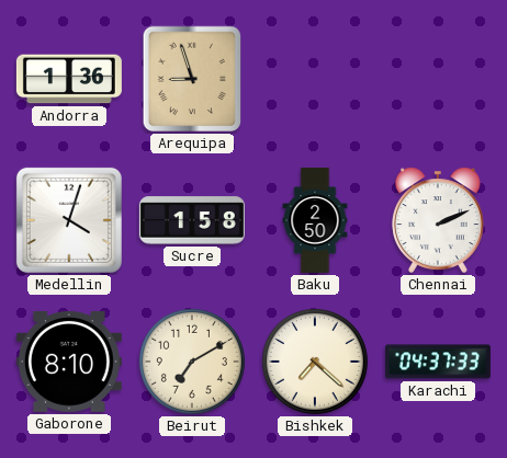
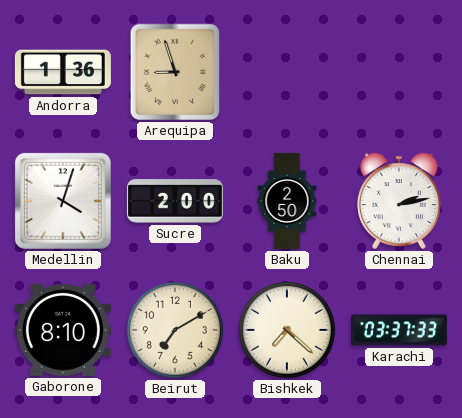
Sucre: 1:58 -> 2:00 (175, 201)
Chennai: 2:11 -> 2:13 (400, 201)
Karachi: 04:37 -> 03:37 (399, 330)
